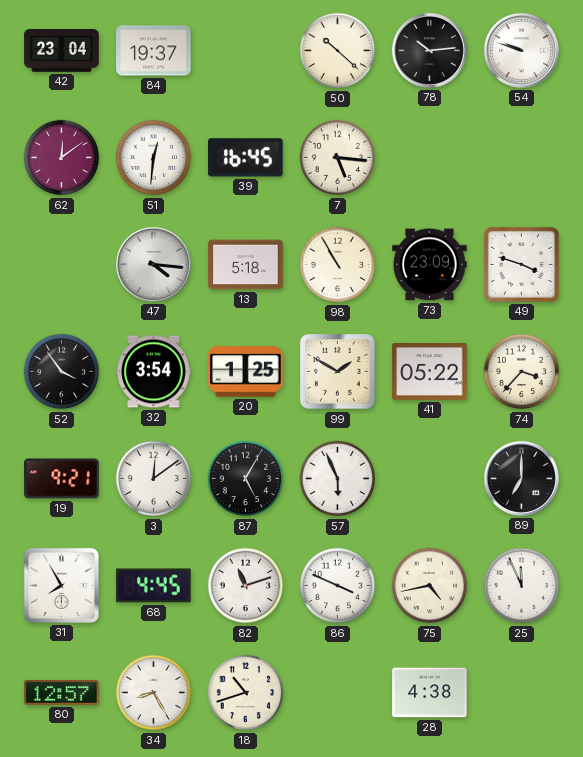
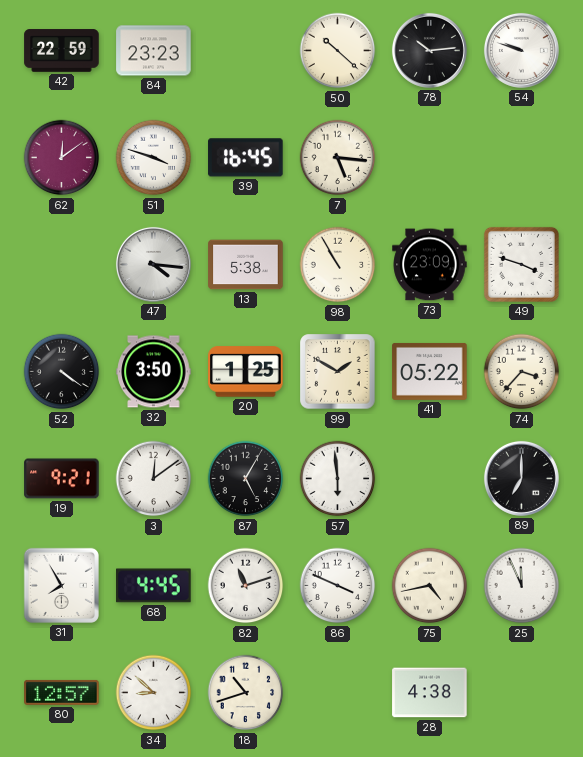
42: 23:04 -> 22:59 (62, 51)
84: 19:37 -> 23:23 (154, 51)
51: 12:31 -> 3:48 (154, 158)
13: 5:18 -> 5:38 (246, 265)
52: 3:54 -> 4:21 (62, 372)
32: 3:54 -> 3:50 (154, 372)
57: 5:56 -> 5:59 (338, 479)
34: 8:25 -> 8:52 (154, 693)
